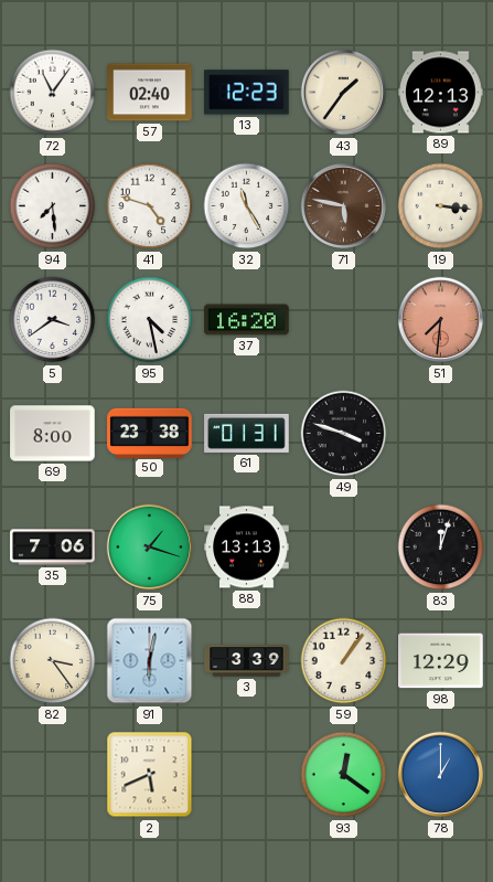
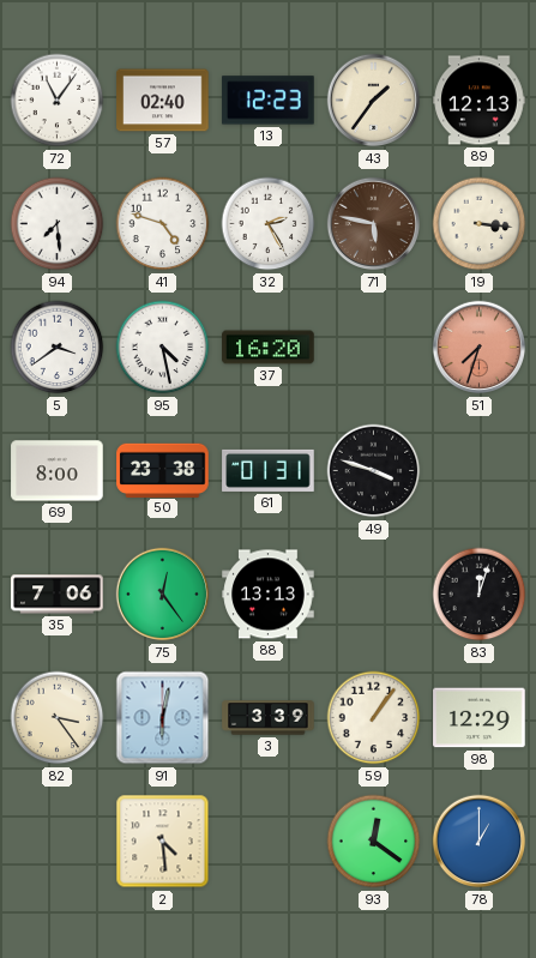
32: 11:25 -> 2:25 (269, 224)
51: 7:31 -> 7:33 (480, 348)
75: 1:18 -> 12:24 (163, 595)
2: 5:41 -> 4:29 (163, 842)
